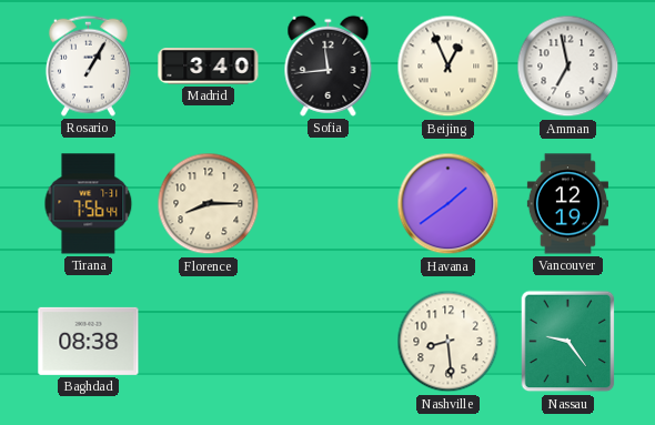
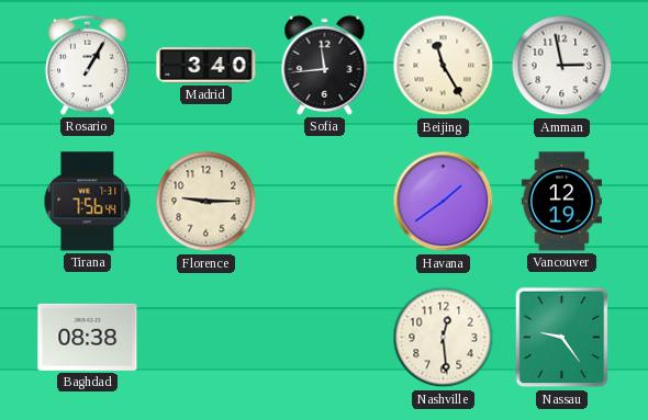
Beijing: 12:56 -> 11:25 (444, 66)
Amman: 6:58 -> 2:58 (562, 66)
Florence: 8:15 -> 9:15 (206, 202)
Nashville: 8:29 -> 12:29 (444, 338)
